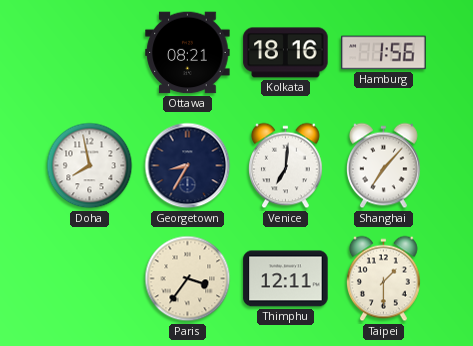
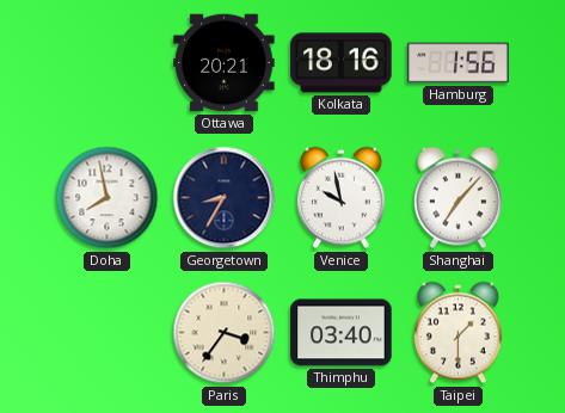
Ottawa: 08:21 -> 20:21 (225, 63)
Venice: 7:01 -> 9:58 (340, 198)
Thimphu: 12:11 -> 03:40 (342, 333)
